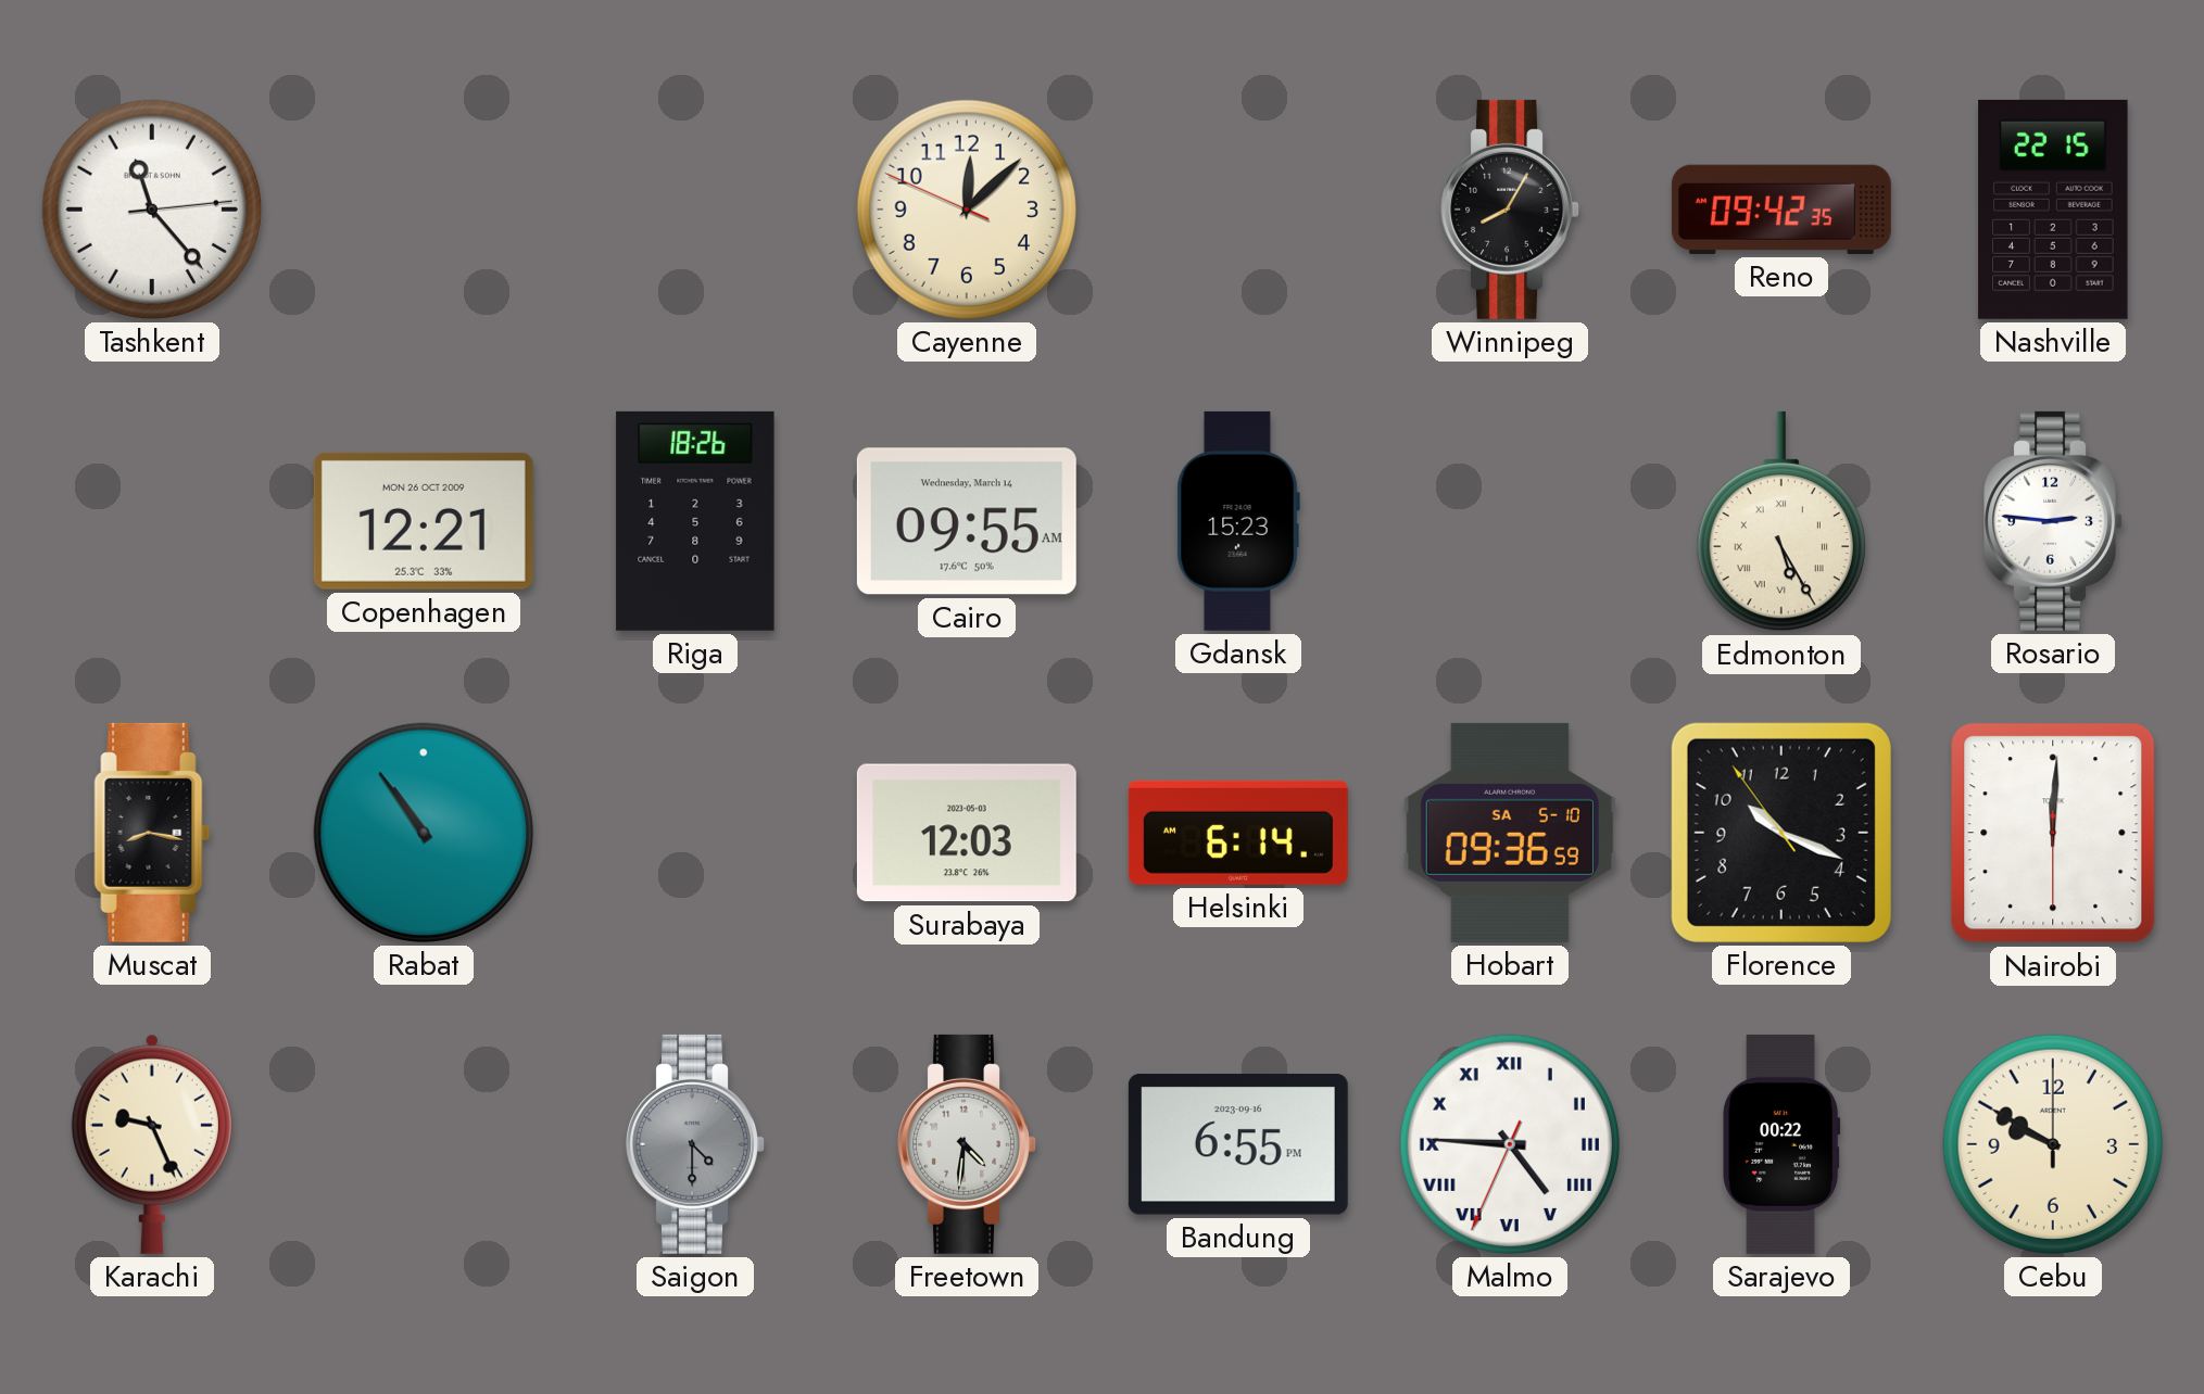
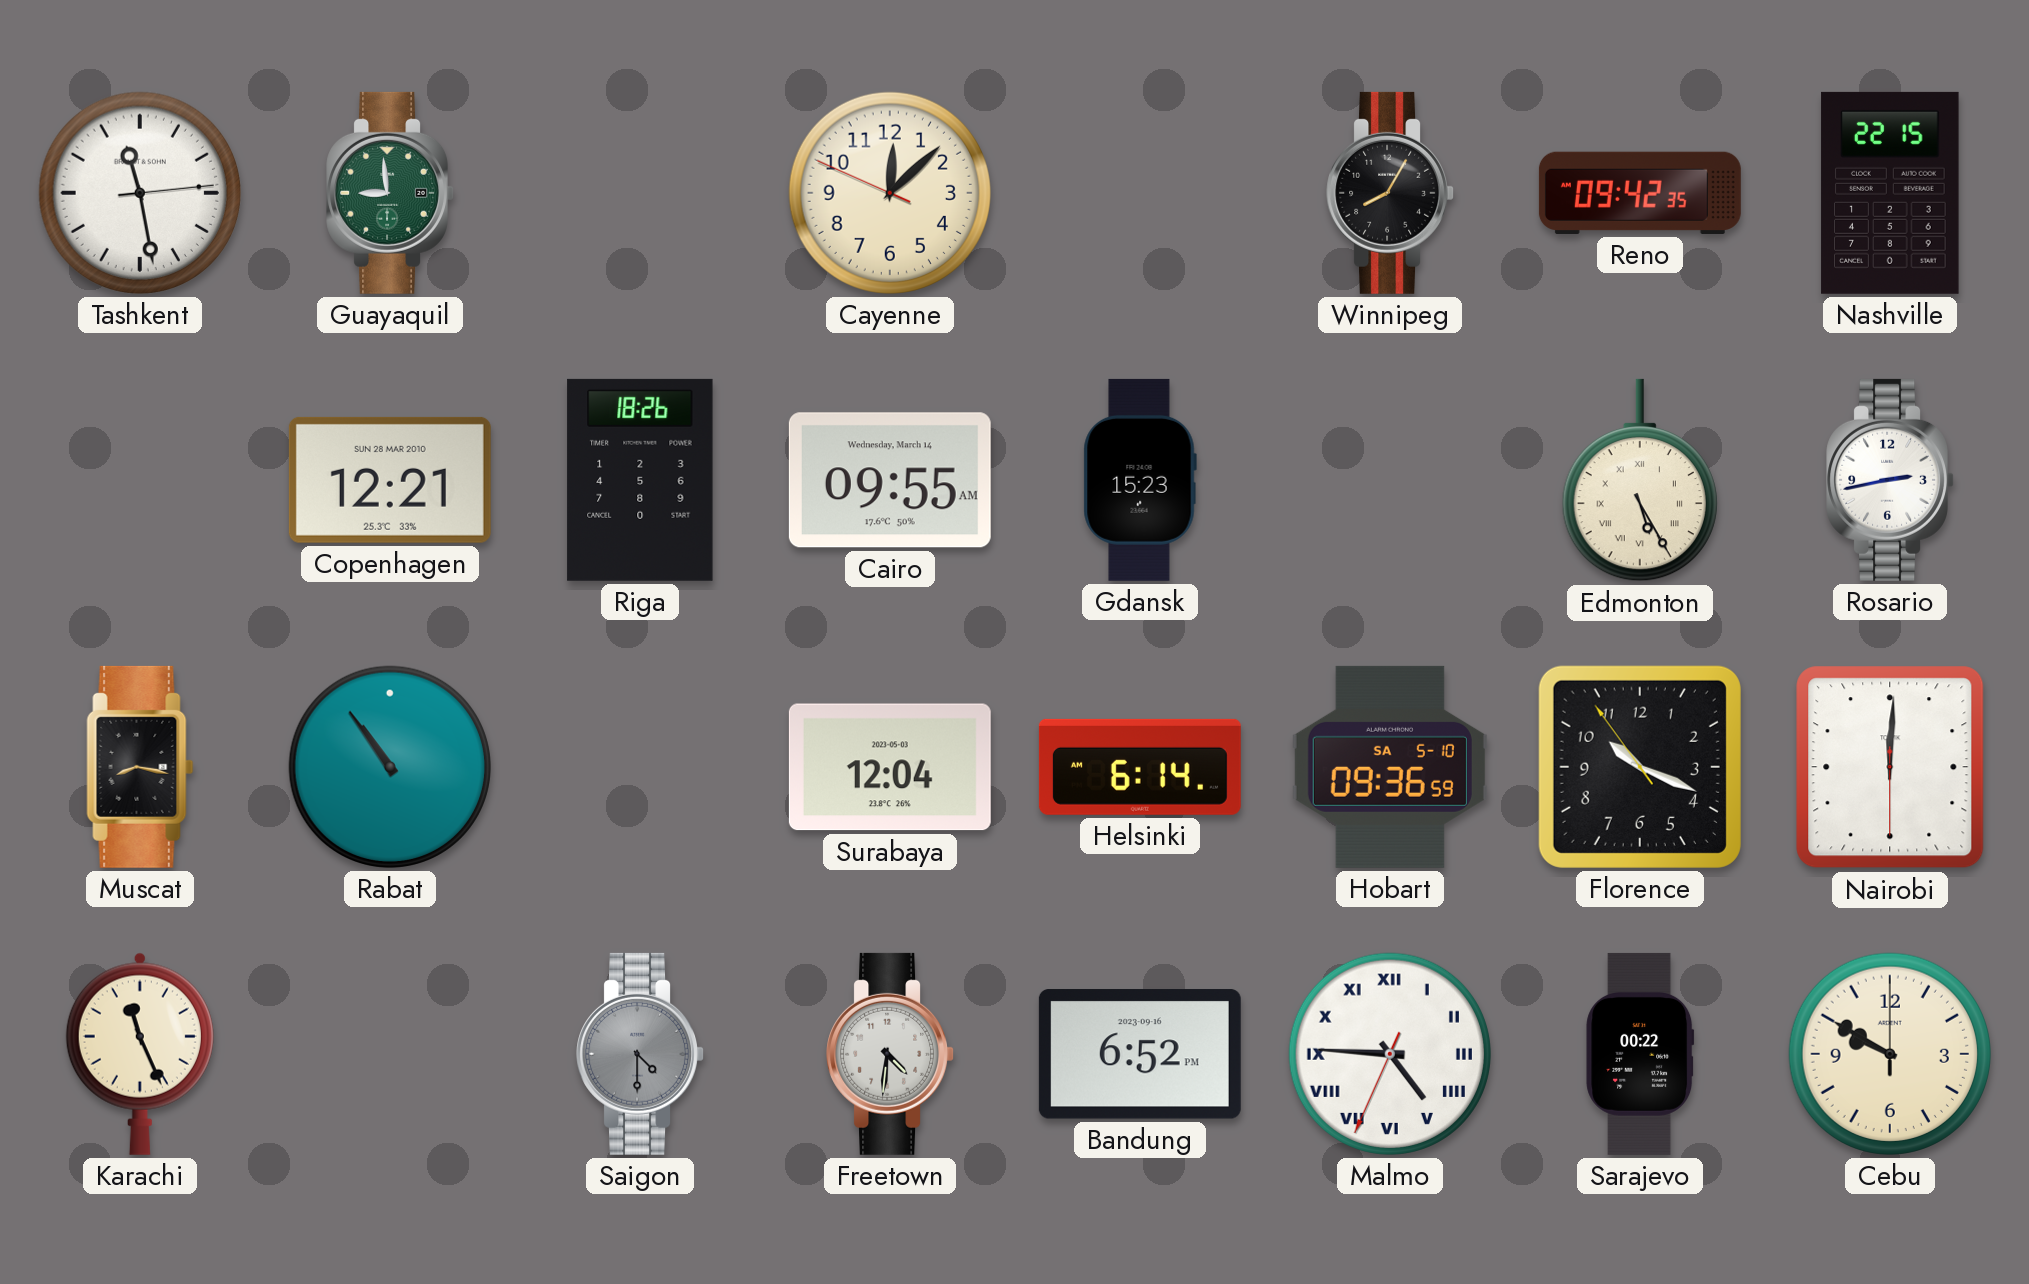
Tashkent: 11:23 -> 11:28 (140, 193)
Guayaquil: none -> 8:59 (390, 193)
Copenhagen date: MON 26 OCT 2009 -> SUN 28 MAR 2010 (390, 480)
Rosario: 2:46 -> 2:43 (1890, 480)
Surabaya: 12:03 -> 12:04 (890, 767)
Karachi: 9:26 -> 11:26 (140, 1054)
Bandung: 6:55 -> 6:52 (1140, 1055)
